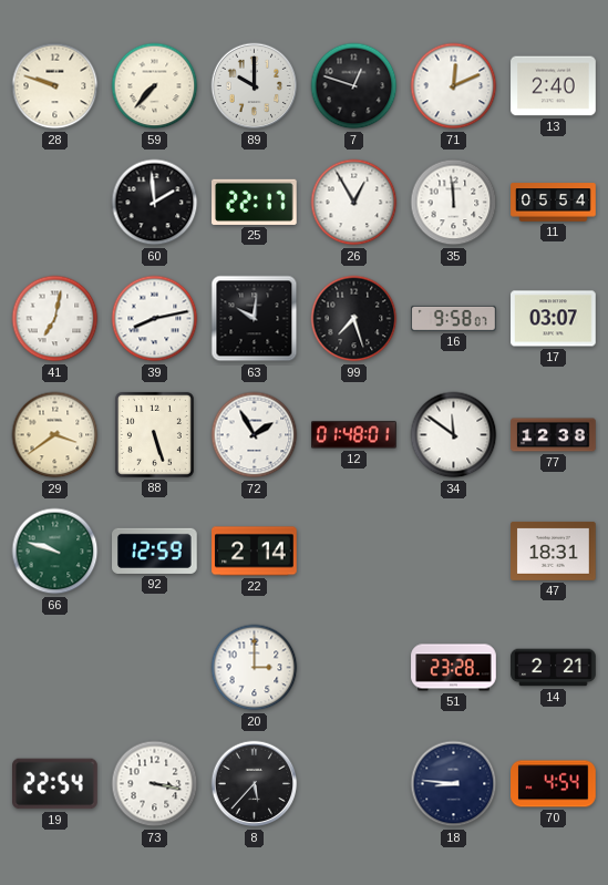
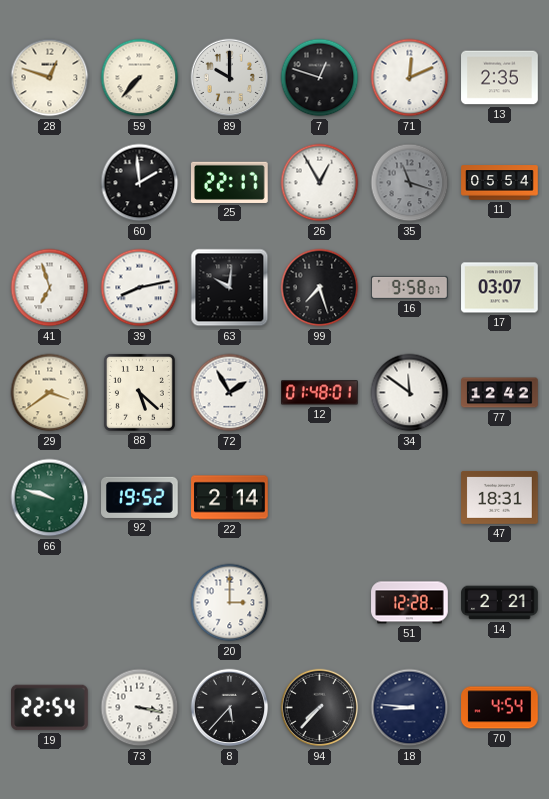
28: 9:48 -> 12:48 (50, 78)
13: 2:40 -> 2:35 (500, 78)
35: 11:59 -> 11:18 (410, 183)
35 dial: white -> grey (410, 183)
41: 7:02 -> 6:57 (50, 288)
88: 5:27 -> 5:22 (139, 392)
77: 12:38 -> 12:42 (500, 393)
92: 12:59 -> 19:52 (140, 497)
51: 23:28 -> 12:28 (410, 603)
94: none -> 7:37 (320, 708)
